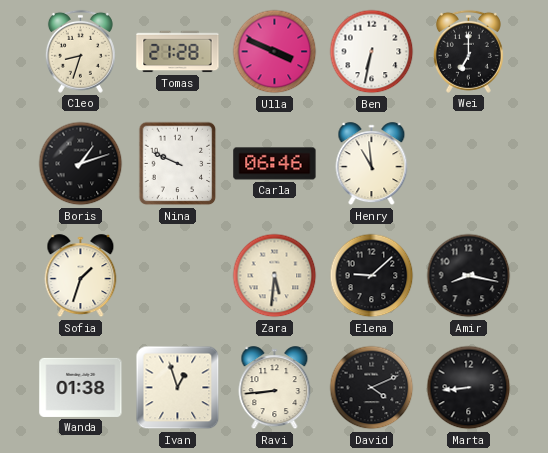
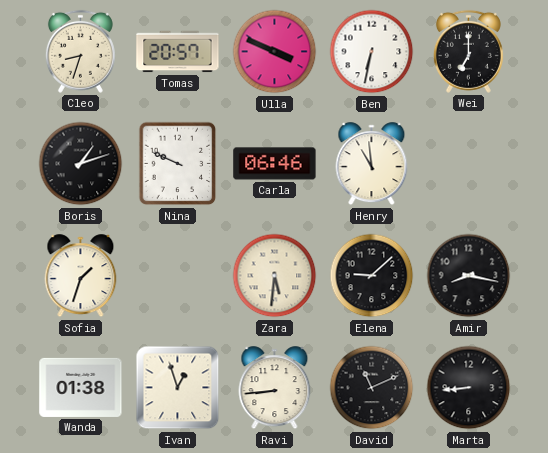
Tomas: 21:28 -> 20:57 (178, 52)
David: 4:11 -> 11:11 (372, 388)
